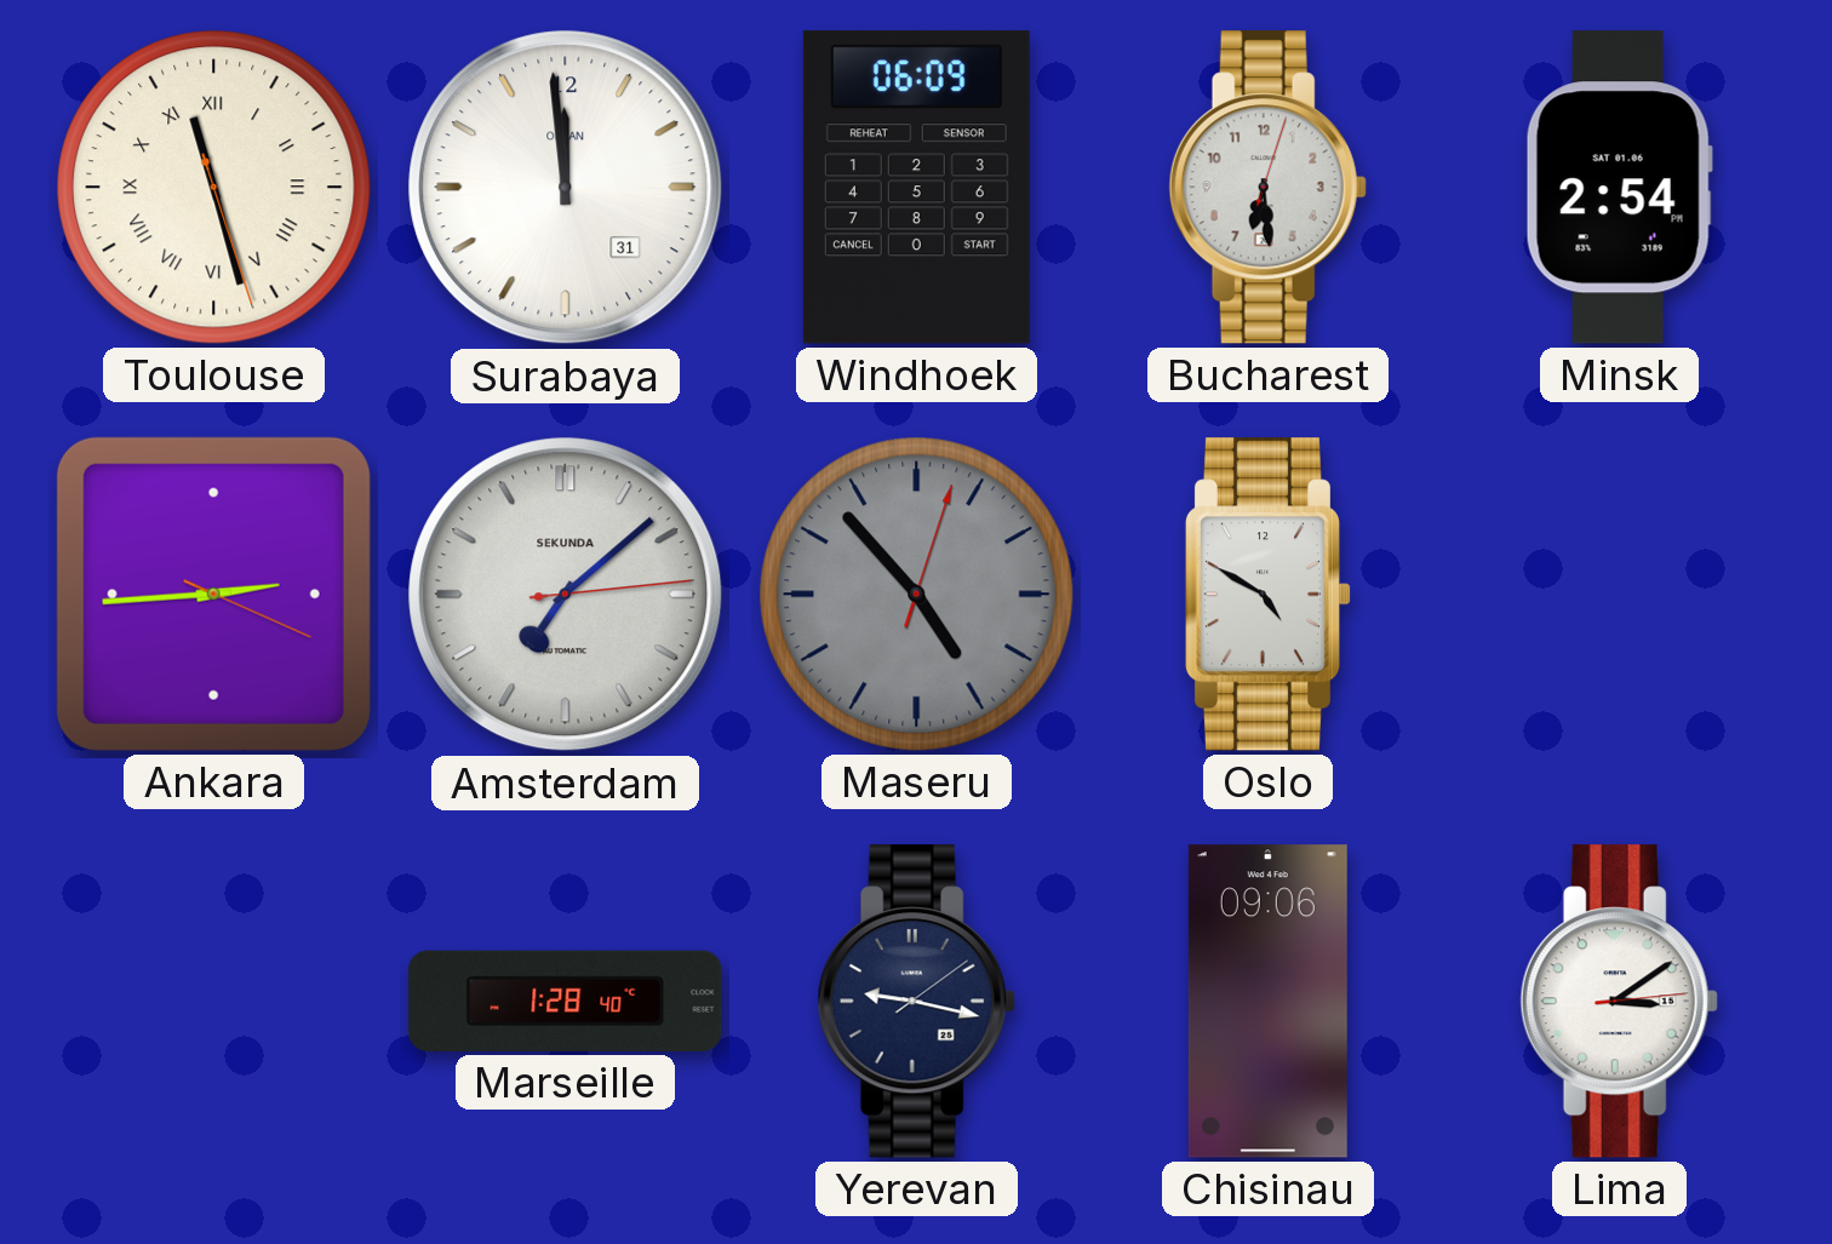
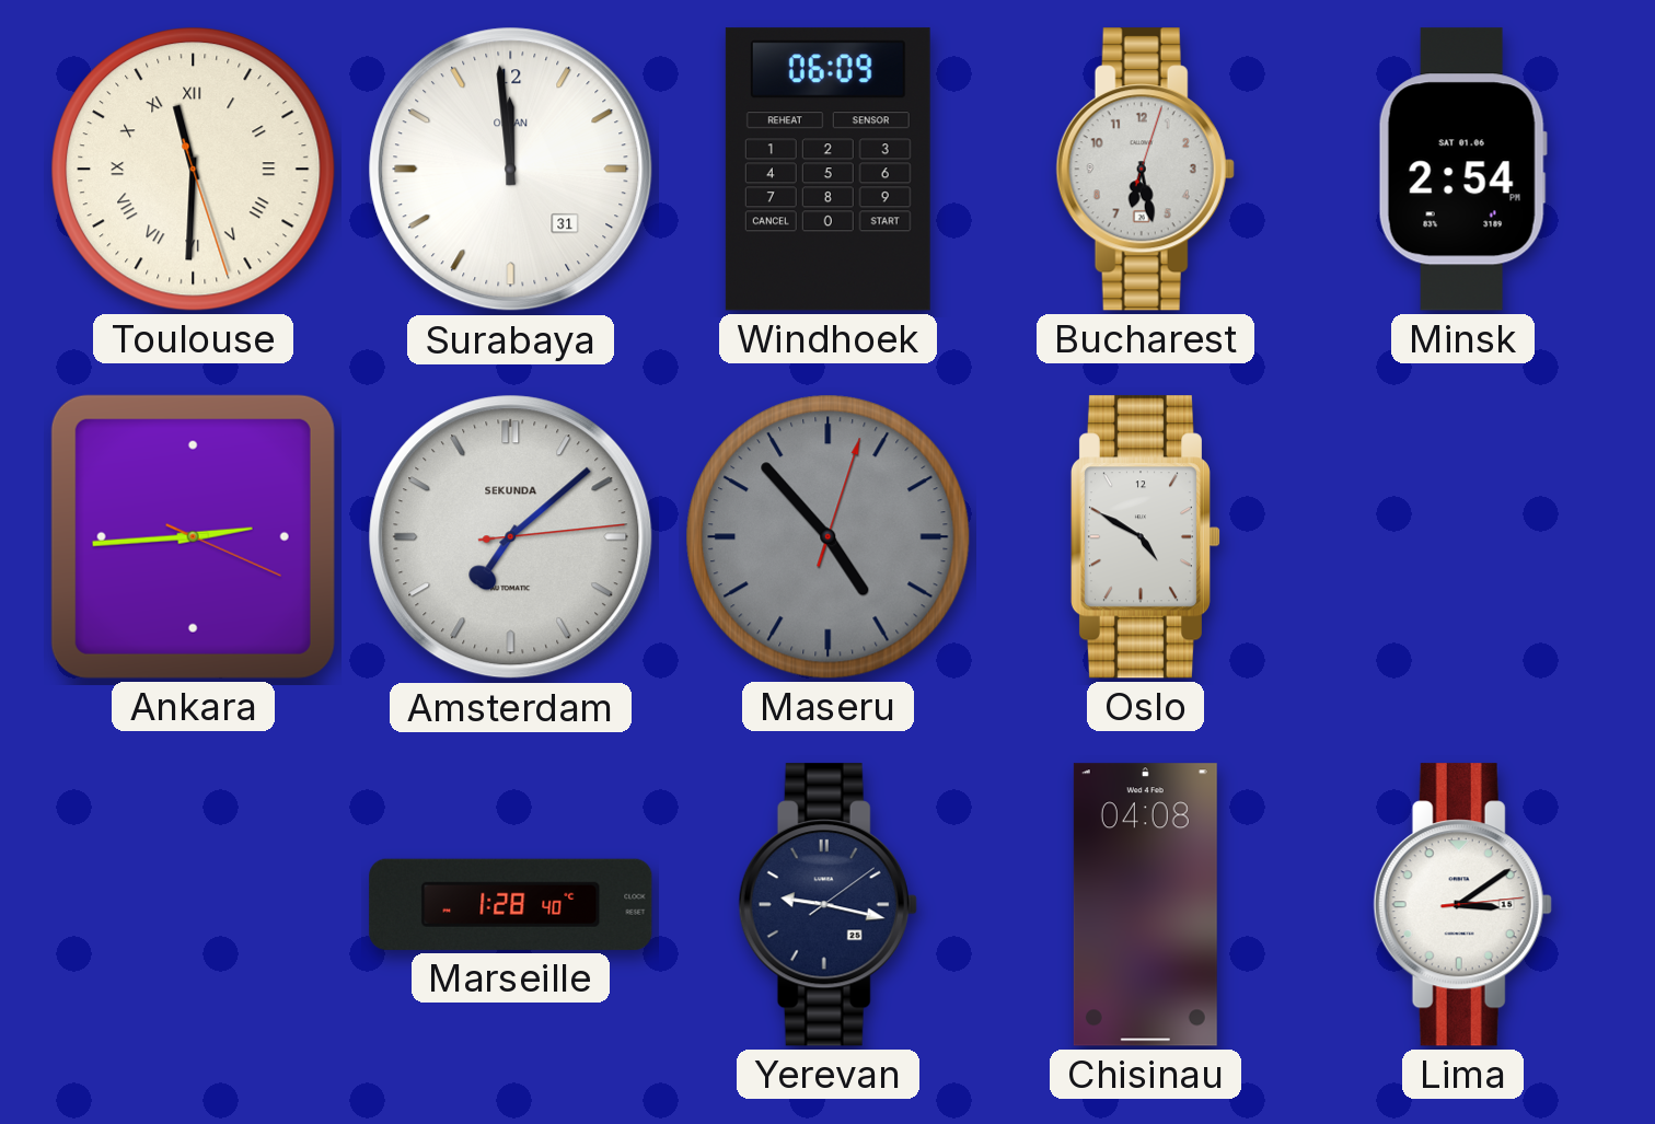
Toulouse: 11:27 -> 11:30 (194, 170)
Bucharest: 6:29 -> 6:28 (1145, 170)
Chisinau: 09:06 -> 04:08 (1145, 905)
